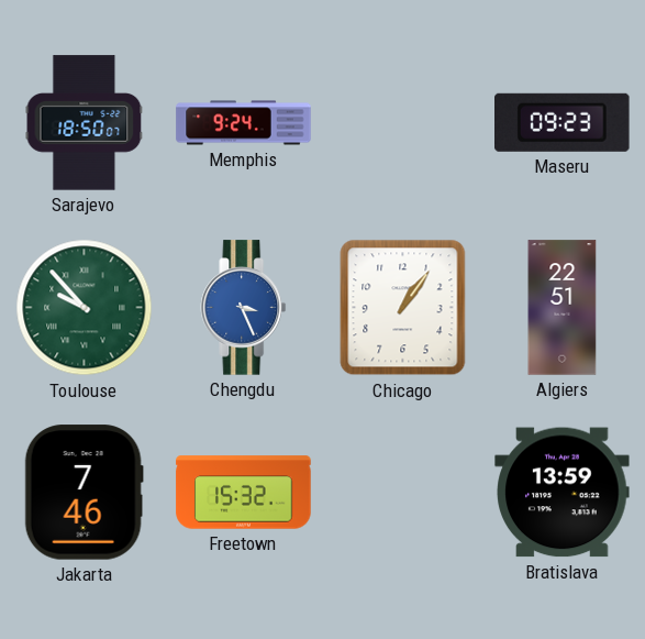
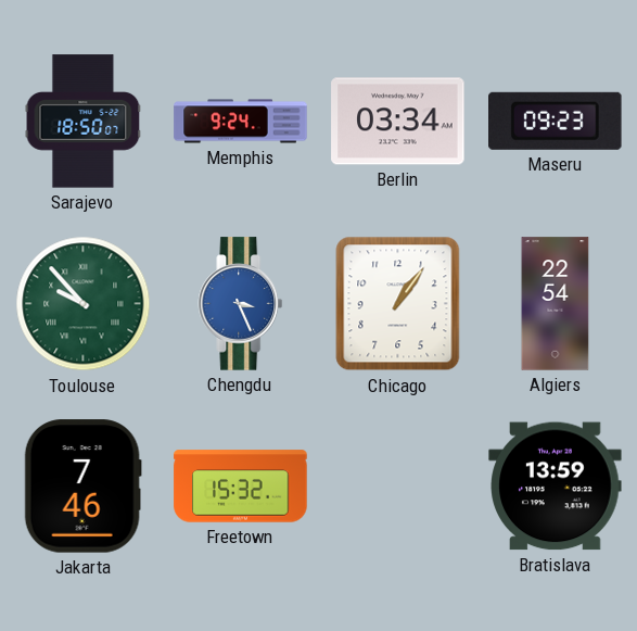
Berlin: none -> 03:34 (398, 122)
Algiers: 22:51 -> 22:54 (556, 304)
